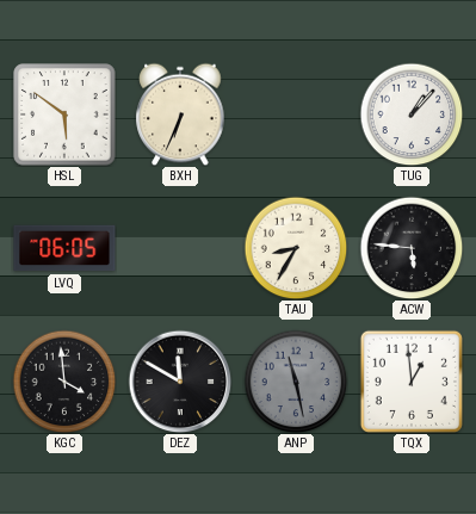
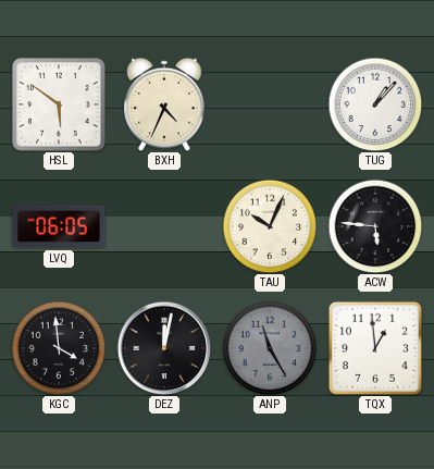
BXH: 6:34 -> 4:34 (164, 104)
TAU: 8:35 -> 10:04 (270, 226)
DEZ: 11:50 -> 12:02 (164, 348)
ANP: 11:28 -> 11:25 (270, 348)
